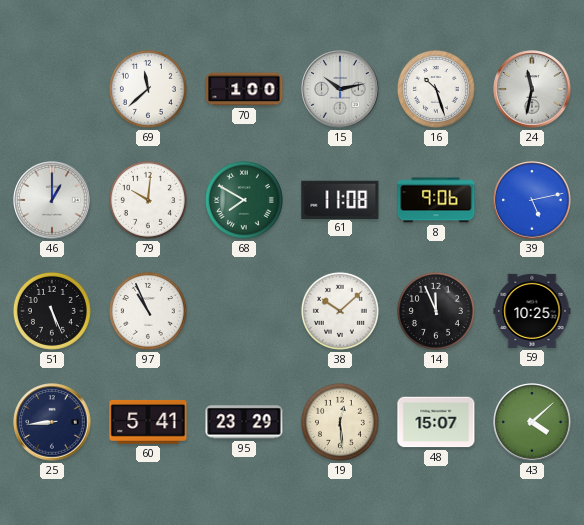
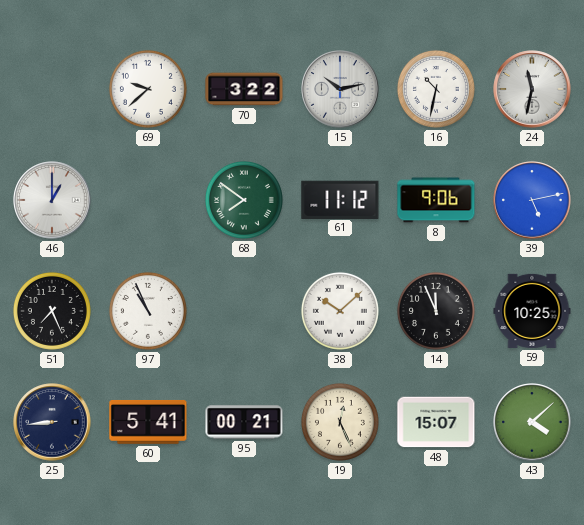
69: 11:38 -> 9:38 (148, 89)
70: 1:00 -> 3:22 (244, 89)
16: 10:27 -> 10:32 (436, 89)
79: 10:01 -> none (148, 200)
68: 7:50 -> 7:51 (244, 200)
61: 11:08 -> 11:12 (340, 199)
51: 5:26 -> 7:26 (52, 311)
95: 23:29 -> 00:21 (244, 422)
19: 12:29 -> 12:26 (340, 422)
